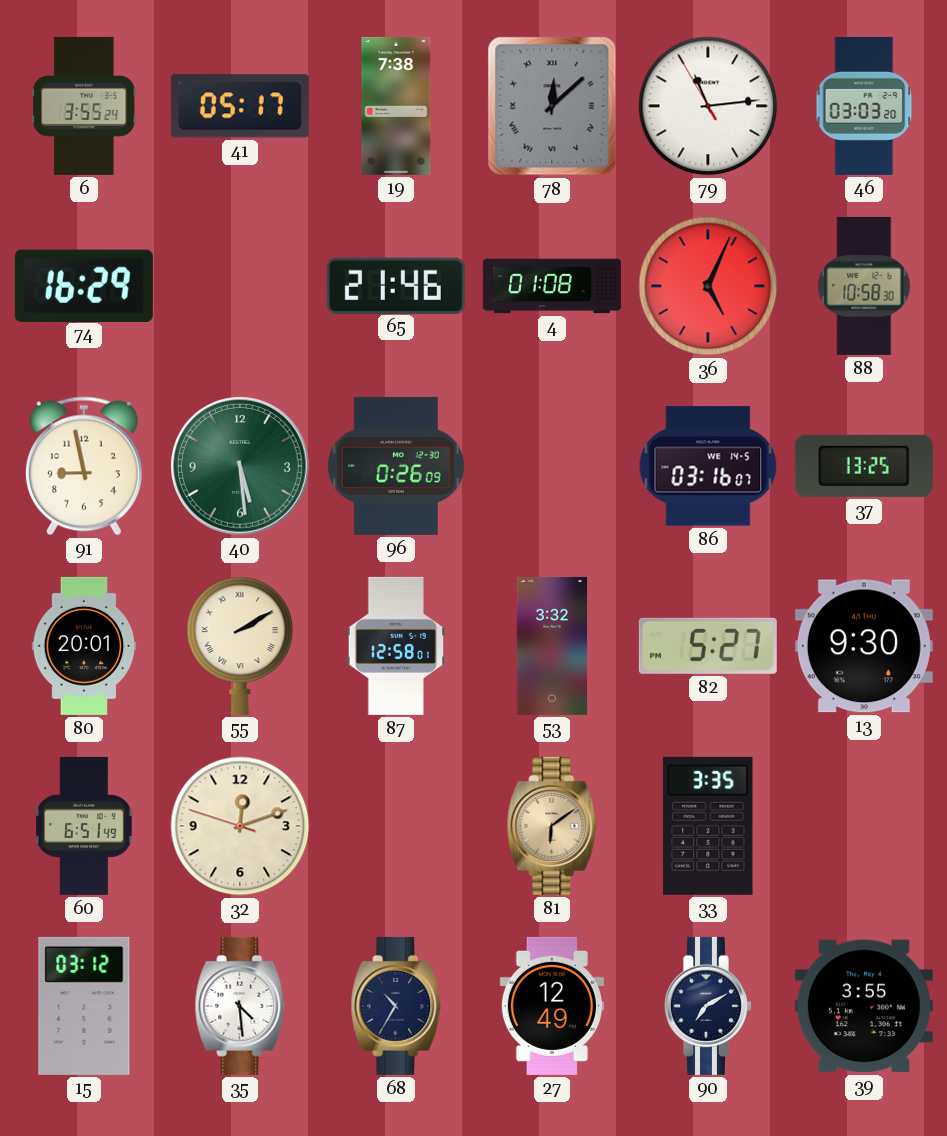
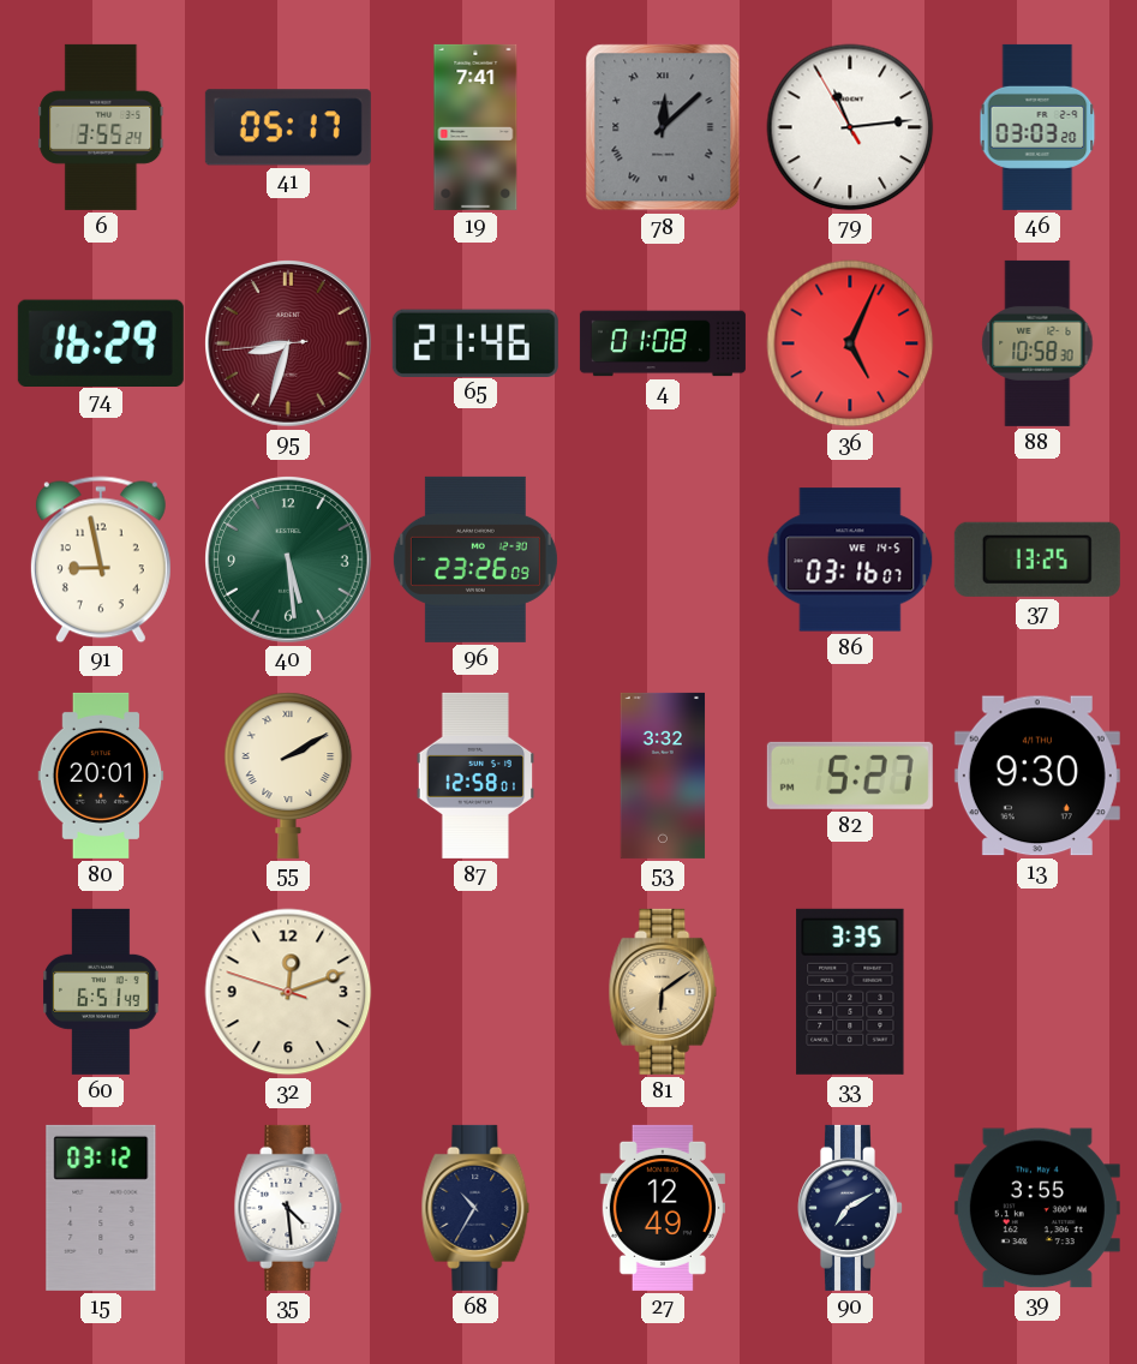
19: 7:38 -> 7:41 (475, 127)
95: none -> 8:32 (289, 345)
96: 0:26 -> 23:26 (475, 560)
